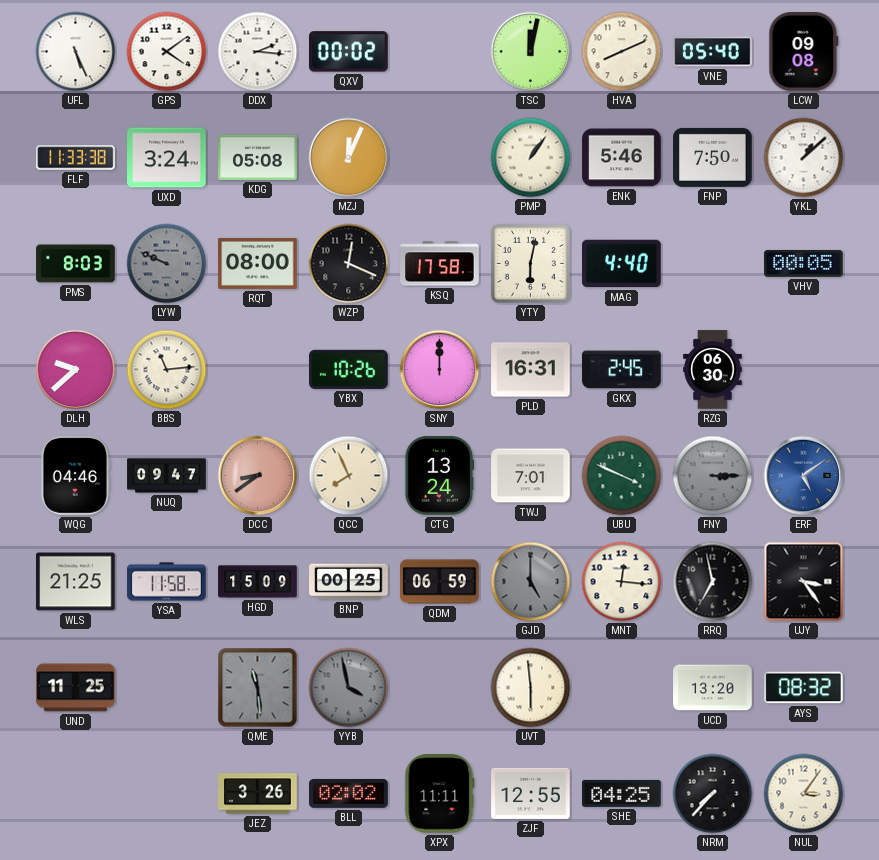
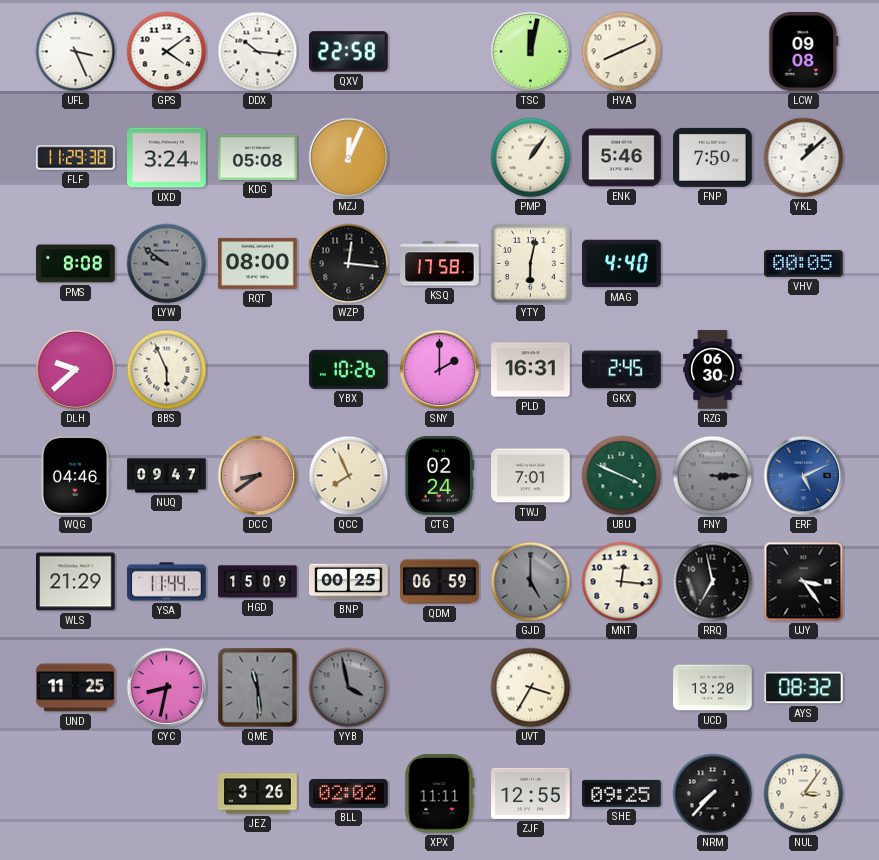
UFL: 5:26 -> 3:26 (76, 52)
DDX: 2:16 -> 10:16 (258, 52)
QXV: 00:02 -> 22:58 (349, 52)
VNE: 05:40 -> none (713, 52)
FLF: 11:33 -> 11:29 (76, 158)
PMS: 8:03 -> 8:08 (76, 264)
LYW: 9:49 -> 9:51 (167, 264)
WZP: 12:19 -> 12:16 (349, 264)
BBS: 11:14 -> 5:56 (167, 370)
SNY: 12:00 -> 2:00 (440, 370)
CTG: 13:24 -> 02:24 (439, 476)
ERF: 5:09 -> 5:11 (804, 476)
WLS: 21:25 -> 21:29 (76, 582)
YSA: 11:58 -> 11:44 (167, 582)
CYC: none -> 8:32 (167, 688)
UVT: 5:59 -> 3:35 (531, 688)
SHE: 04:25 -> 09:25 (622, 793)
